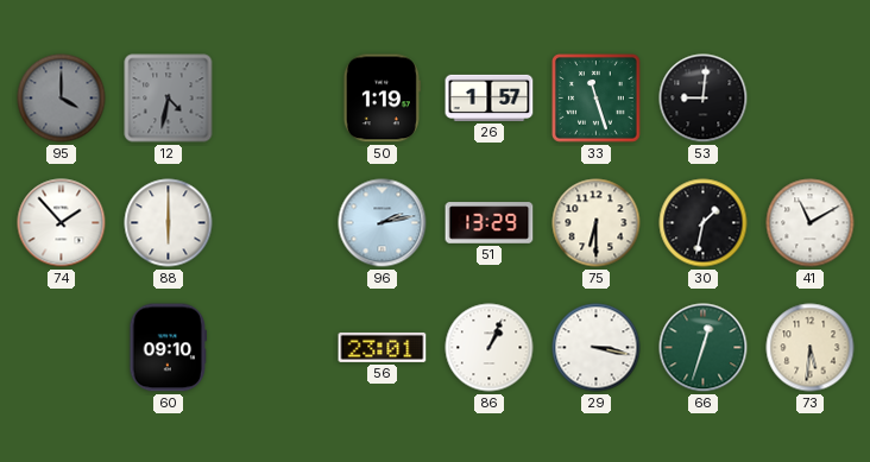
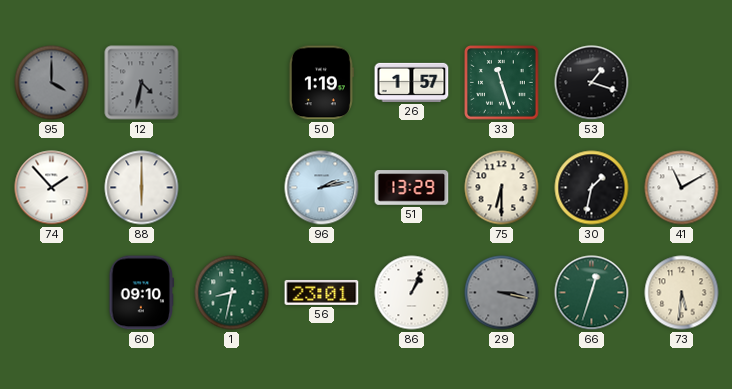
53: 9:01 -> 1:18 (592, 83)
1: none -> 8:32 (232, 293)
29 dial: white -> grey (502, 293)
